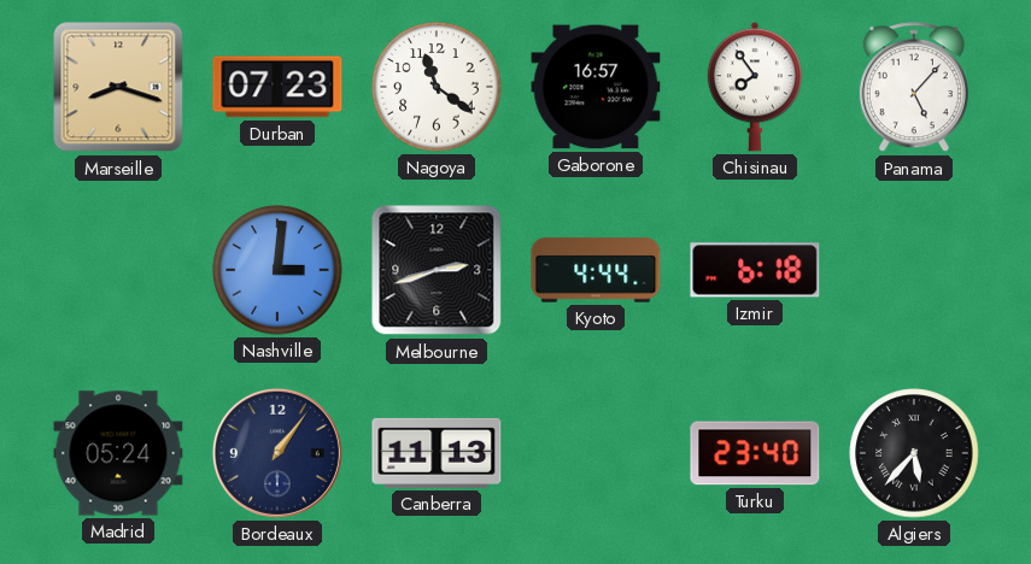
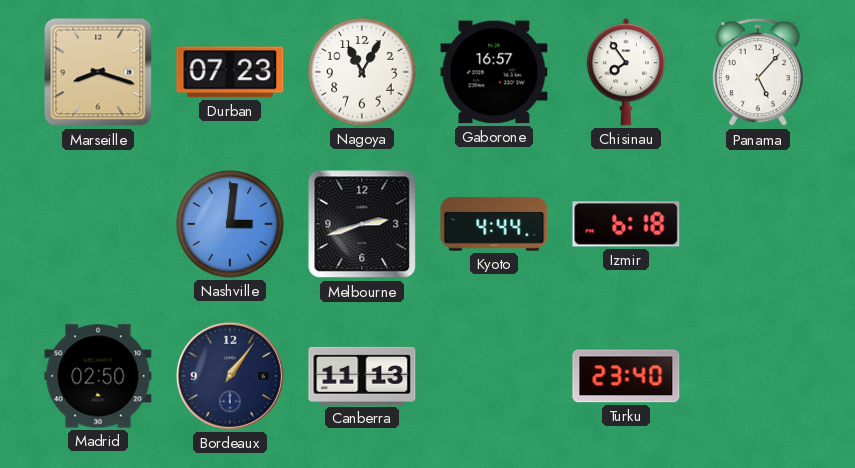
Nagoya: 11:21 -> 11:05 (362, 72)
Madrid: 05:24 -> 02:50 (98, 376)
Algiers: 5:37 -> none (914, 453)
